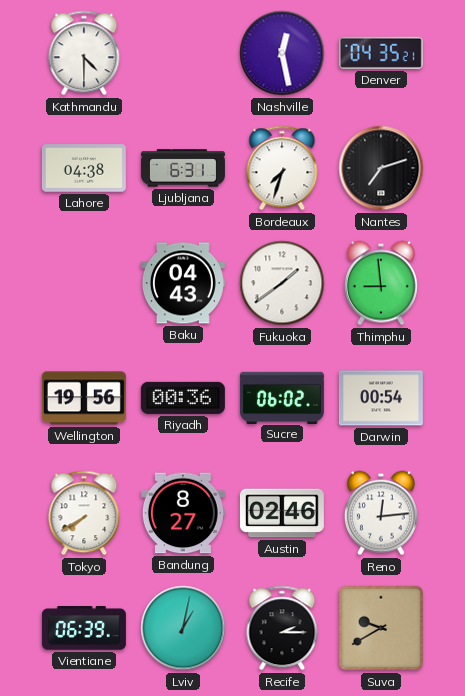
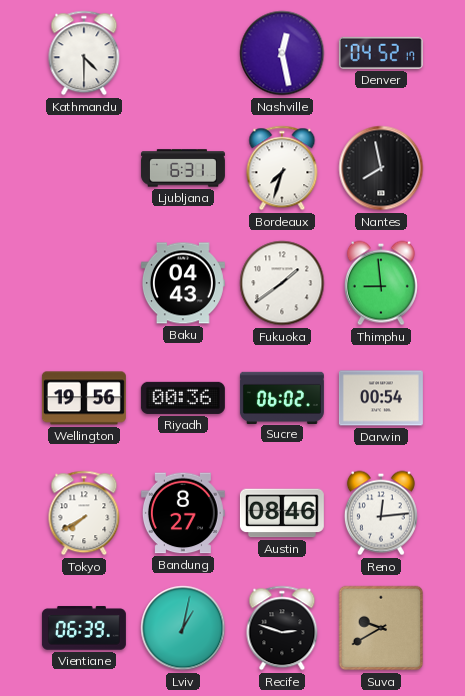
Denver: 04:35 -> 04:52 (381, 53)
Lahore: 04:38 -> none (84, 168)
Nantes: 7:12 -> 7:58 (381, 168)
Austin: 02:46 -> 08:46 (282, 513)
Recife: 2:15 -> 2:48 (282, 628)
